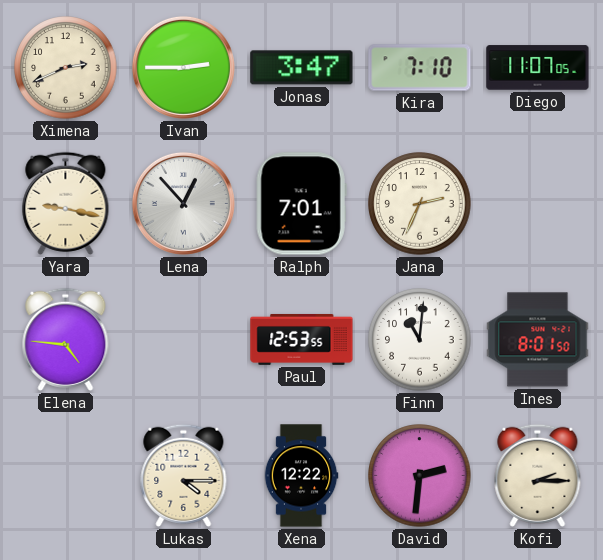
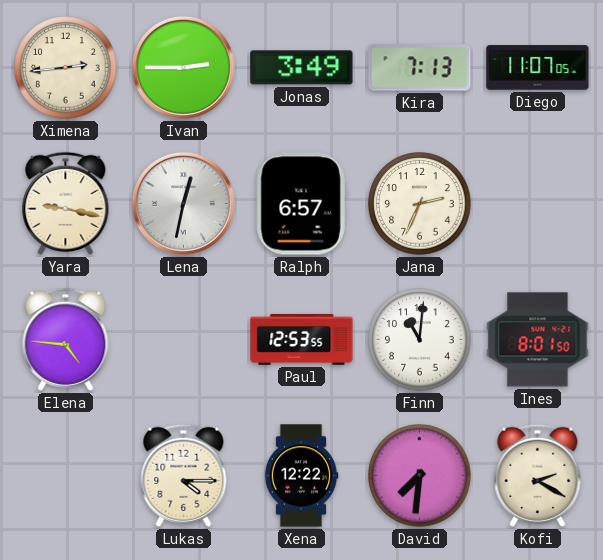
Ximena: 2:41 -> 2:44 (66, 68)
Jonas: 3:47 -> 3:49 (302, 68)
Kira: 7:10 -> 7:13 (420, 68)
Lena: 12:53 -> 12:32 (183, 203)
Ralph: 7:01 -> 6:57 (301, 204)
David: 2:31 -> 7:31 (420, 476)
Kofi: 2:15 -> 2:20 (538, 475)
